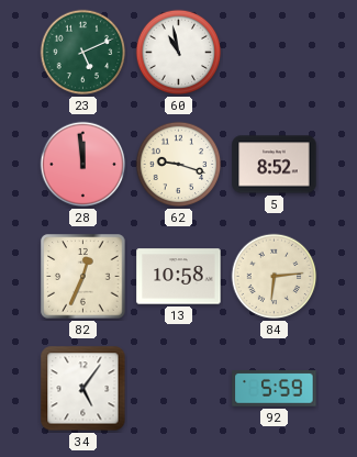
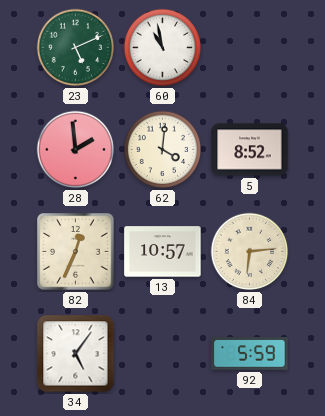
28: 11:59 -> 1:59 (76, 150)
62: 9:18 -> 4:01 (163, 150)
13: 10:58 -> 10:57 (163, 252)
